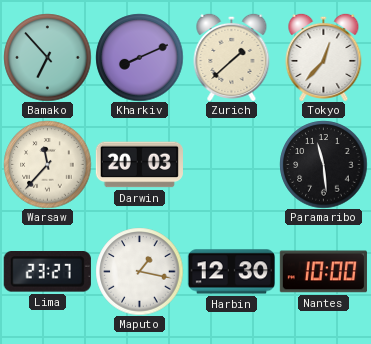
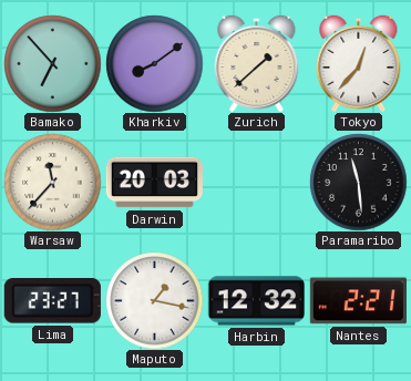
Kharkiv: 8:11 -> 8:09 (154, 63)
Harbin: 12:30 -> 12:32 (256, 301)
Nantes: 10:00 -> 2:21 (358, 301)
